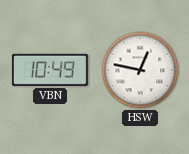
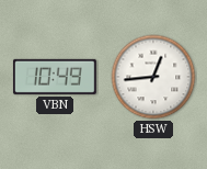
HSW: 12:47 -> 12:44 (153, 77)
